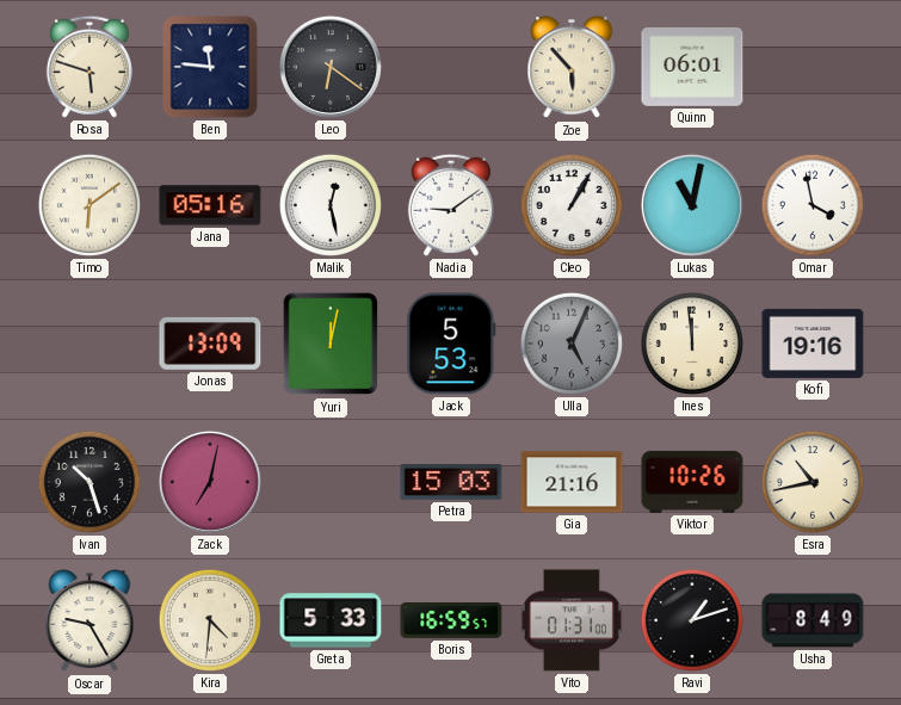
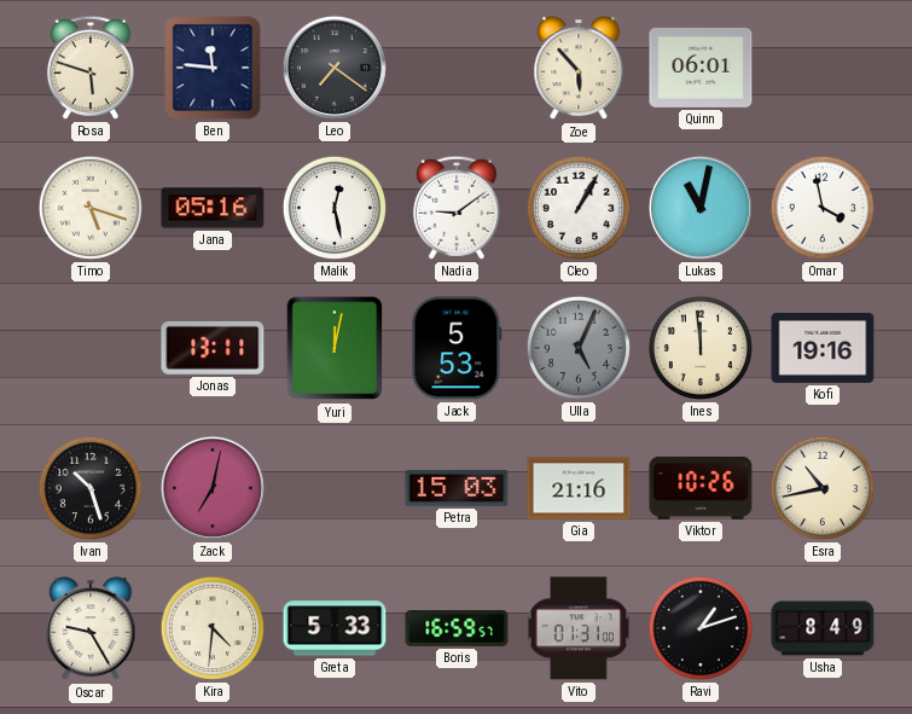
Leo: 6:21 -> 7:21 (335, 68)
Timo: 6:09 -> 5:18 (91, 208)
Jonas: 13:09 -> 13:11 (213, 348)
